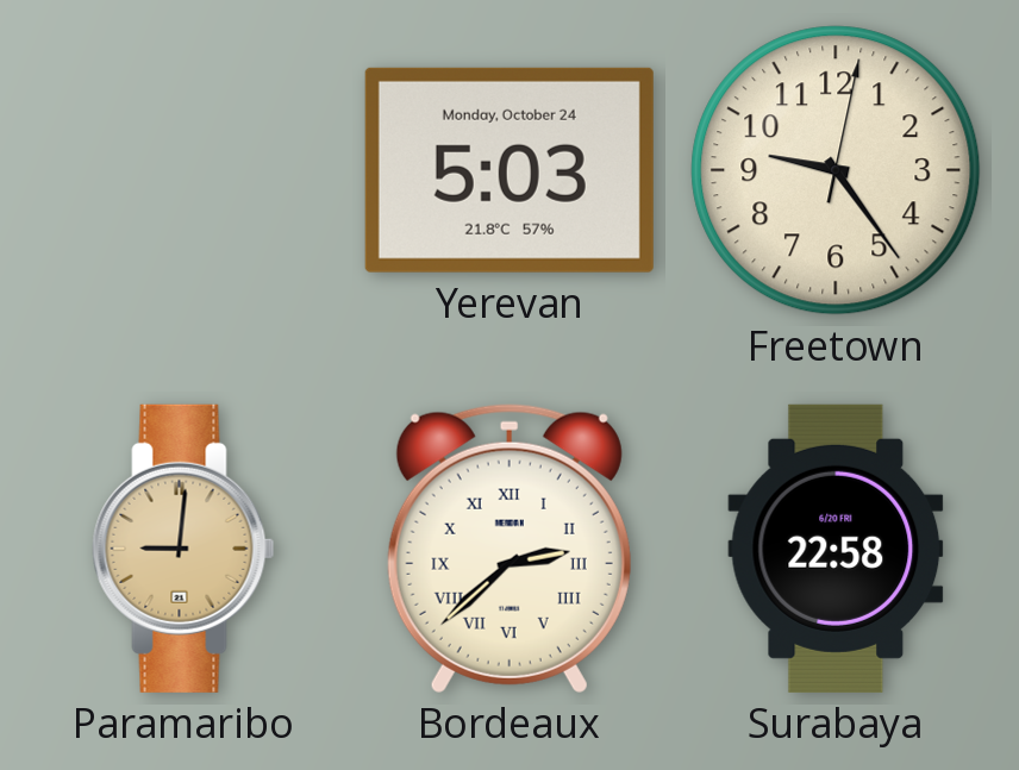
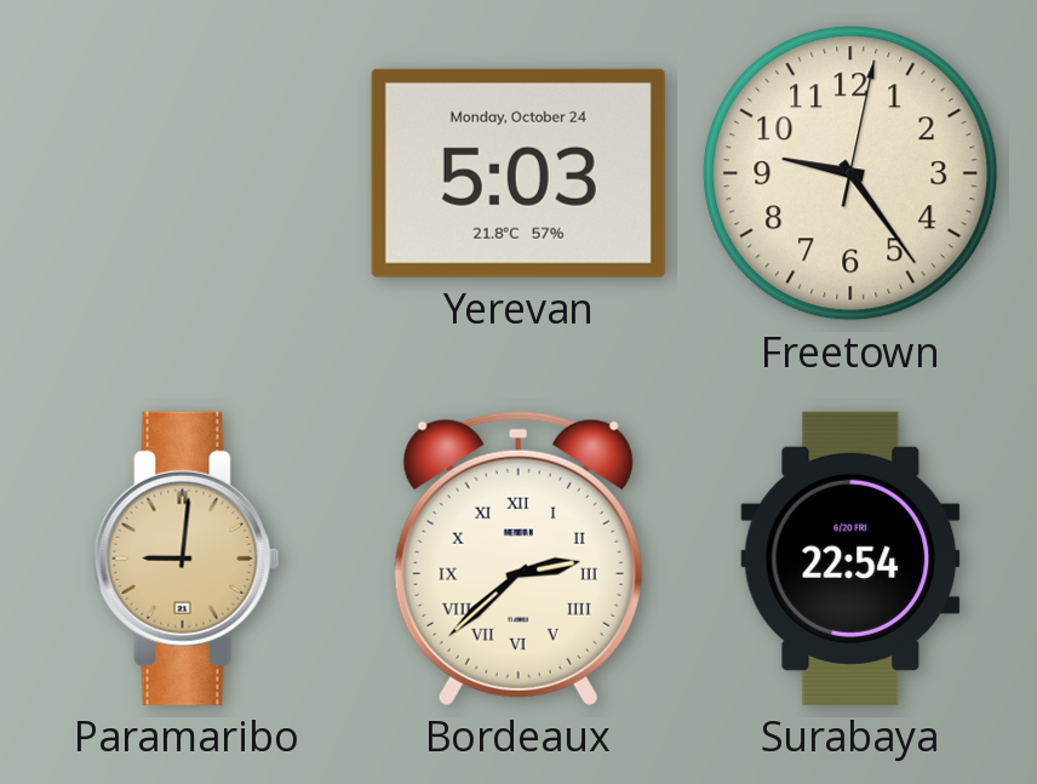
Surabaya: 22:58 -> 22:54 (850, 559)
